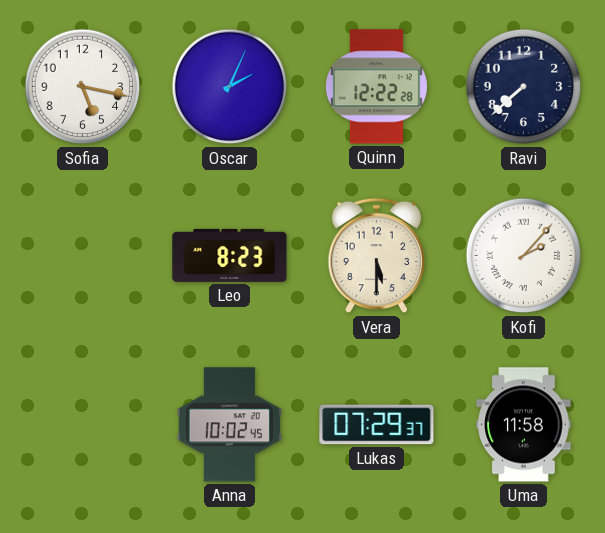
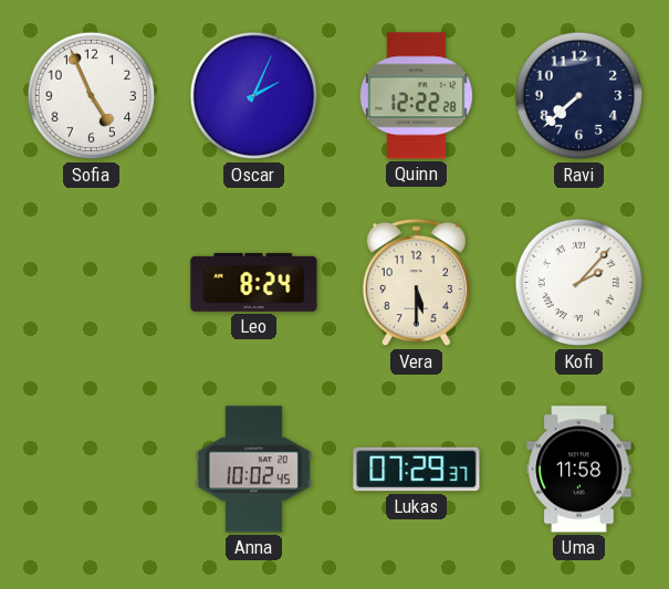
Sofia: 5:17 -> 4:56 (92, 96)
Leo: 8:23 -> 8:24 (254, 282)
